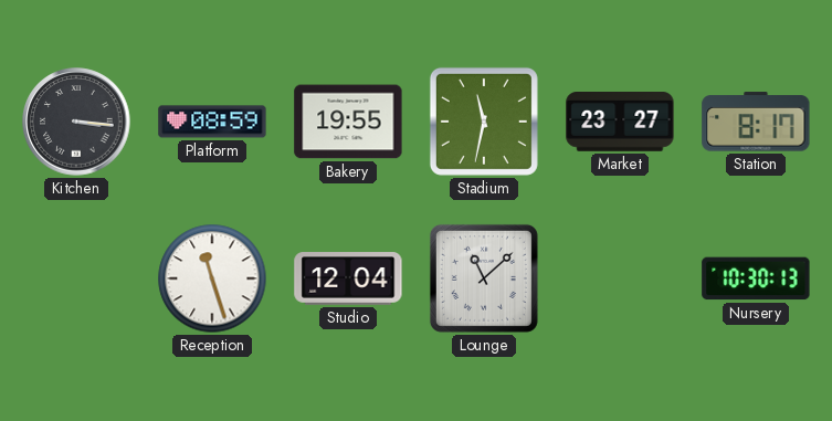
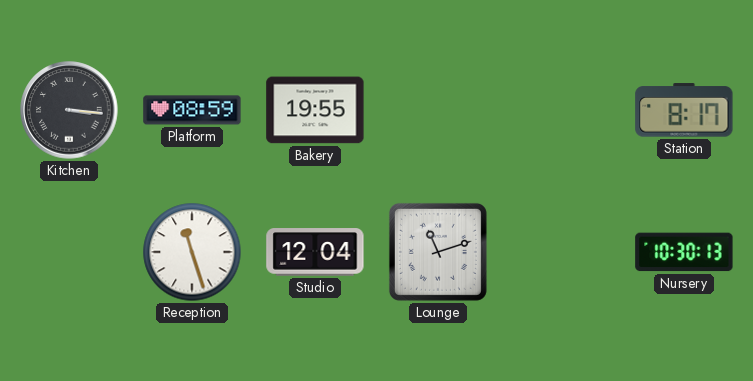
Stadium: 11:32 -> none (484, 122)
Market: 23:27 -> none (620, 123)
Lounge: 11:08 -> 11:12 (438, 252)
